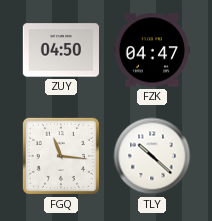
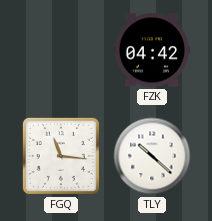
ZUY: 04:50 -> none (60, 50)
FZK: 04:47 -> 04:42 (151, 50)
